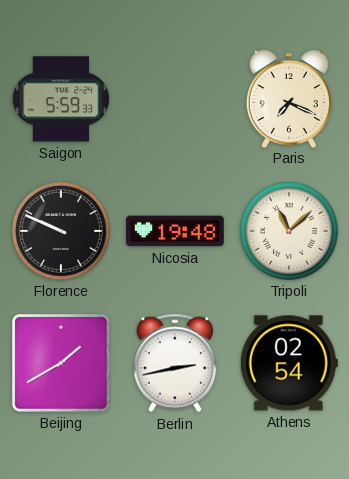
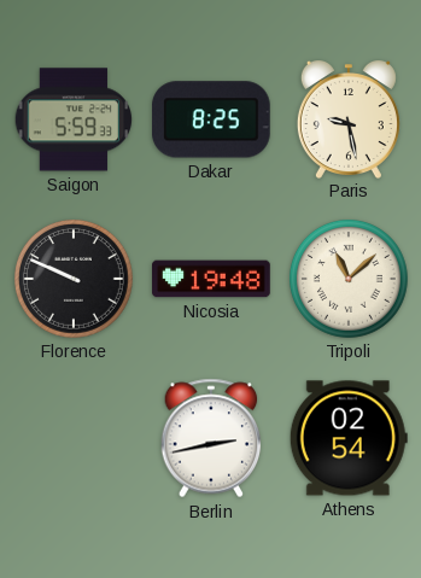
Dakar: none -> 8:25 (212, 119)
Paris: 7:19 -> 9:28 (349, 119)
Beijing: 1:40 -> none (61, 363)
